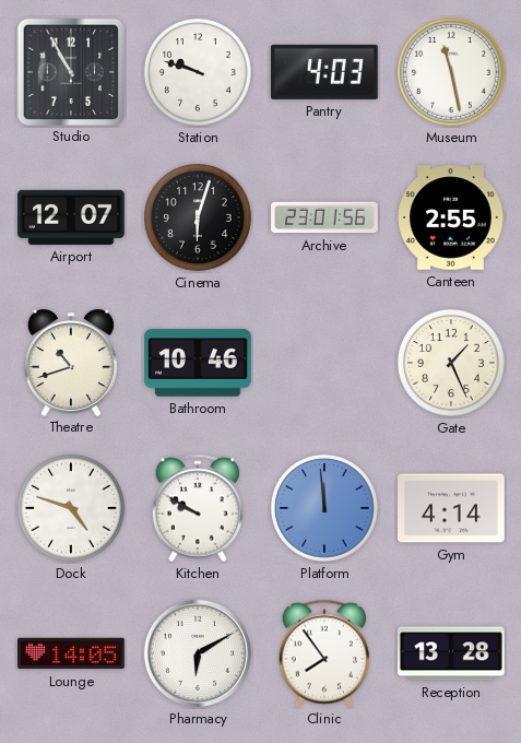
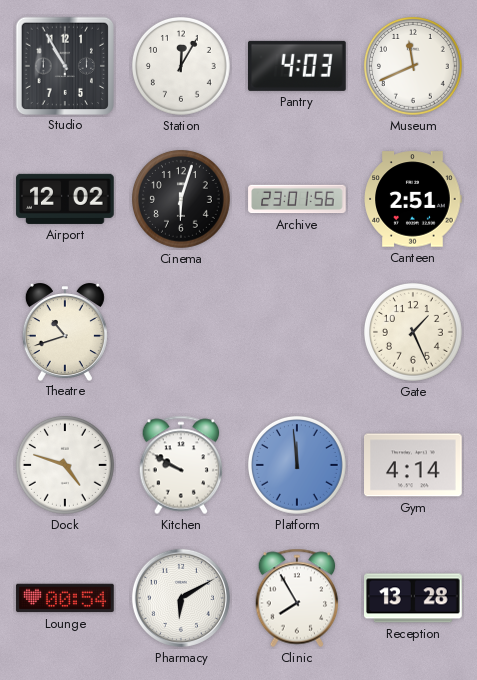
Station: 9:48 -> 12:05 (182, 67)
Museum: 11:28 -> 11:41 (414, 67)
Airport: 12:07 -> 12:02 (65, 199)
Canteen: 2:55 -> 2:51 (413, 199)
Bathroom: 10:46 -> none (198, 363)
Lounge: 14:05 -> 00:54 (65, 598)
Clinic: 7:54 -> 7:55 (297, 598)
